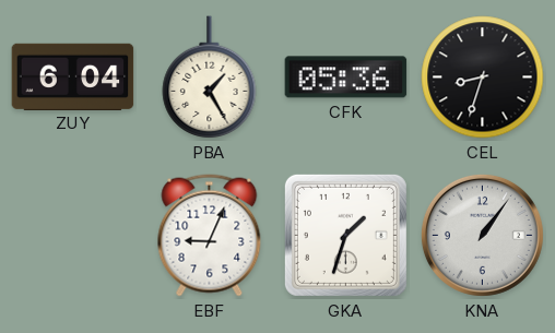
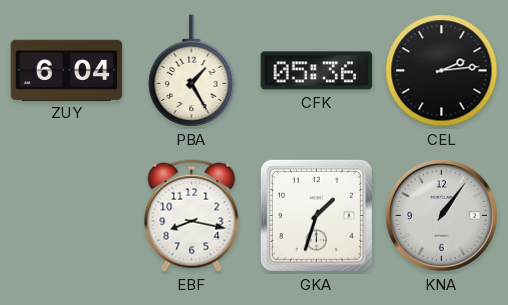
CEL: 8:33 -> 2:14 (442, 71)
EBF: 9:04 -> 8:17 (192, 216)
